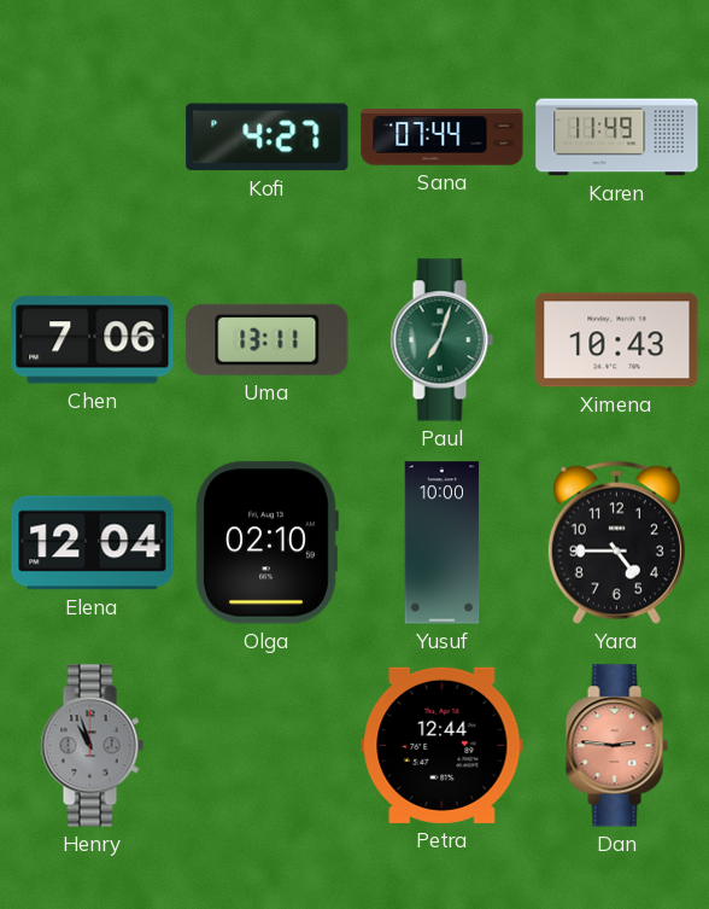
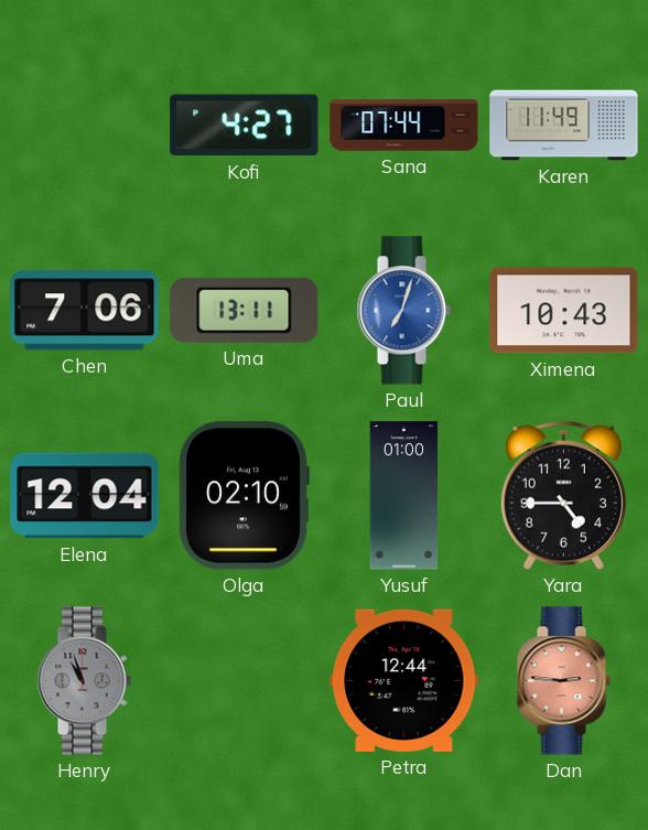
Paul dial: green -> blue (403, 311)
Yusuf: 10:00 -> 01:00 (404, 496)
